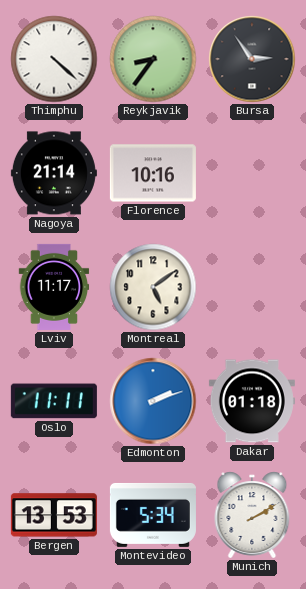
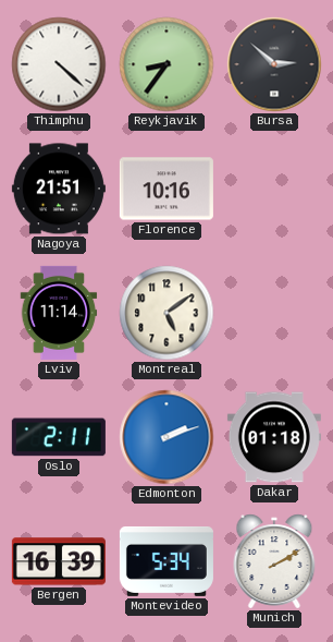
Bursa: 2:54 -> 2:52 (274, 64)
Nagoya: 21:14 -> 21:51 (59, 189)
Lviv: 11:17 -> 11:14 (59, 313)
Oslo: 11:11 -> 2:11 (59, 437)
Bergen: 13:53 -> 16:39 (59, 561)
